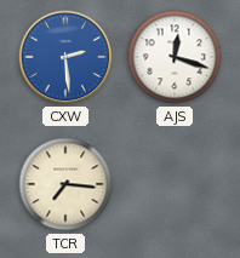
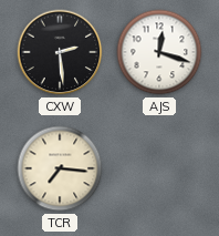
CXW dial: blue -> black (60, 52)
